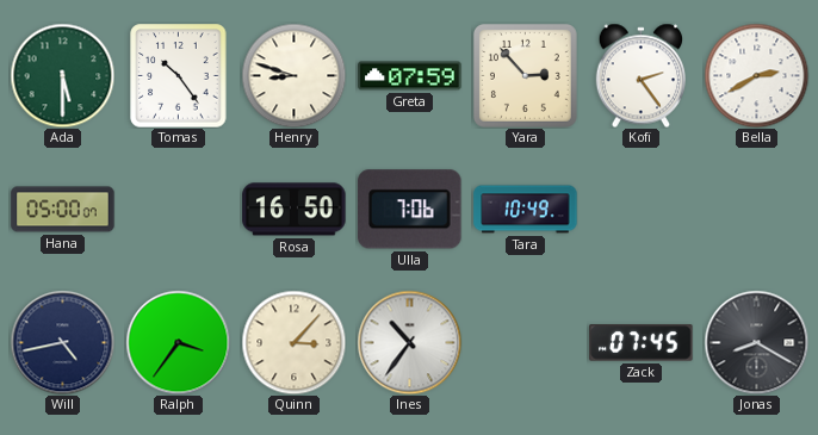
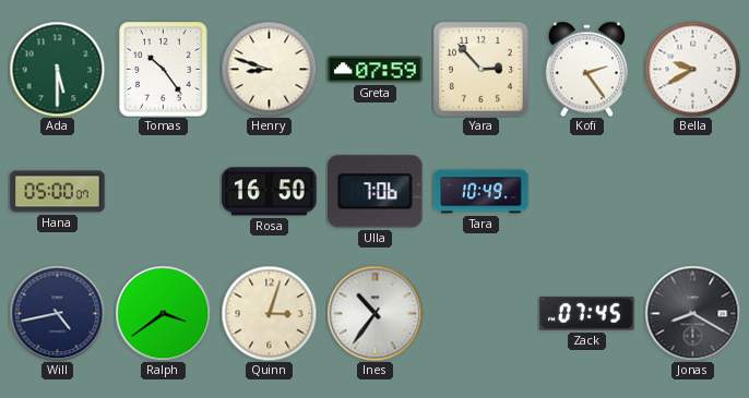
Bella: 2:40 -> 9:40 (692, 69)
Ralph: 3:36 -> 3:39 (163, 313)
Quinn: 3:07 -> 3:03 (269, 313)
